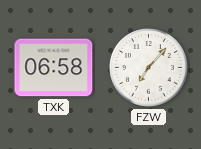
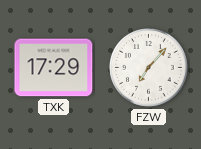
TXK: 06:58 -> 17:29 (54, 68)
